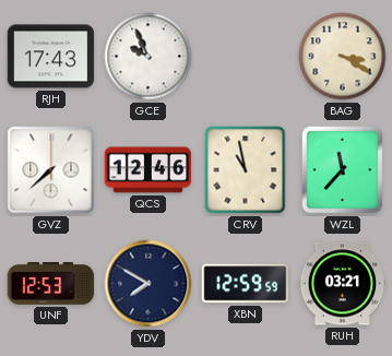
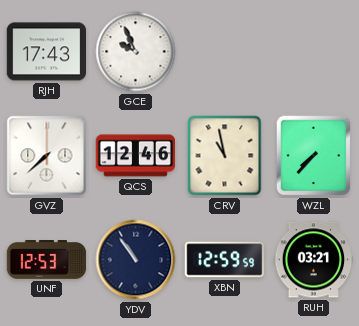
BAG: 3:20 -> none (343, 57)
WZL: 11:37 -> 7:37 (314, 156)
YDV: 7:50 -> 10:54 (136, 260)
